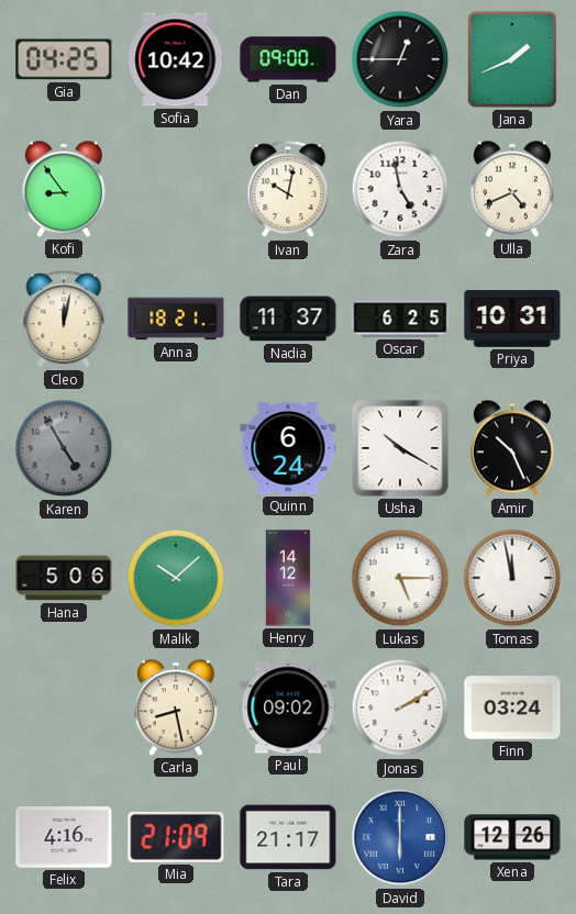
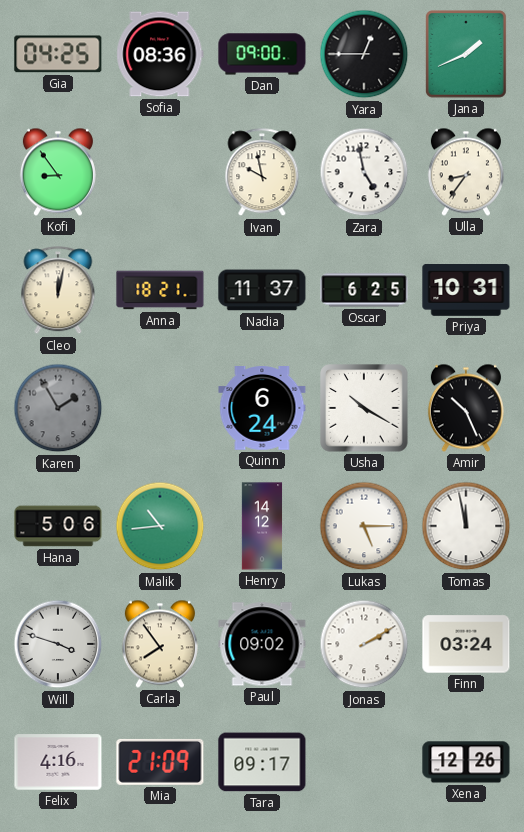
Sofia: 10:42 -> 08:36 (160, 54)
Ivan: 10:02 -> 9:58 (262, 173)
Ulla: 4:41 -> 8:36 (466, 172)
Karen: 4:55 -> 1:55 (58, 408)
Malik: 10:08 -> 10:44 (160, 526)
Will: none -> 3:48 (58, 644)
Carla: 8:28 -> 7:54 (160, 644)
Tara: 21:17 -> 09:17 (262, 762)
David: 6:00 -> none (400, 837)
